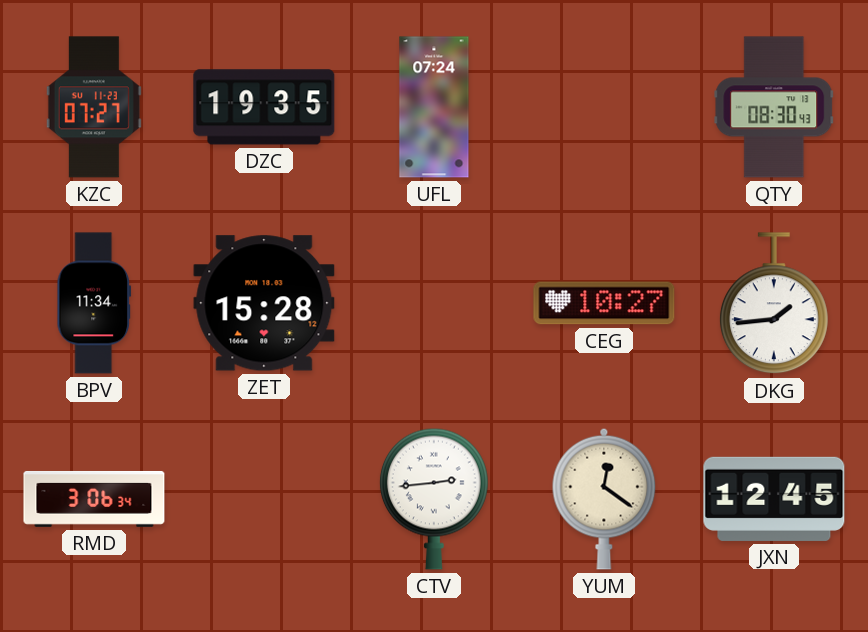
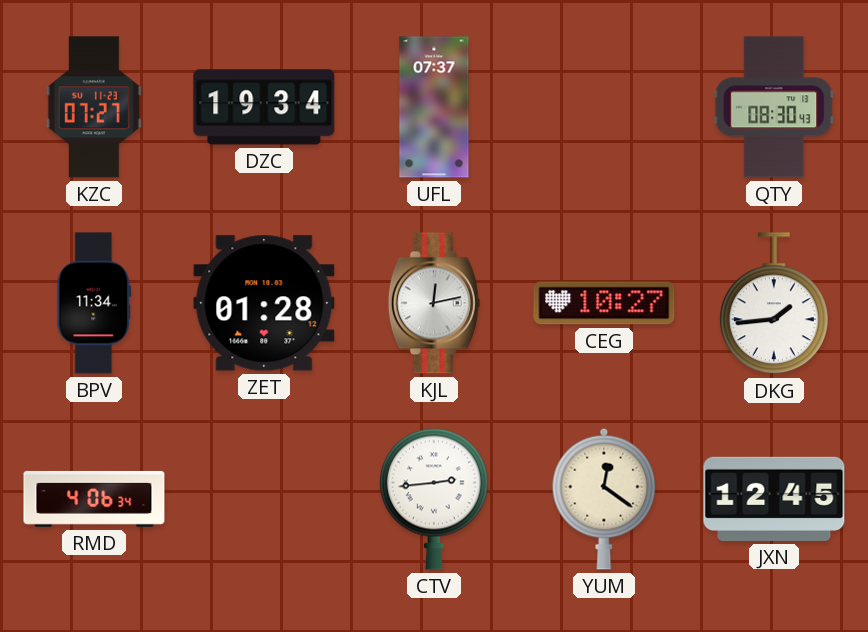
DZC: 19:35 -> 19:34 (264, 107)
UFL: 07:24 -> 07:37 (434, 107)
ZET: 15:28 -> 01:28 (264, 303)
KJL: none -> 12:13 (434, 303)
RMD: 3:06 -> 4:06 (94, 499)
